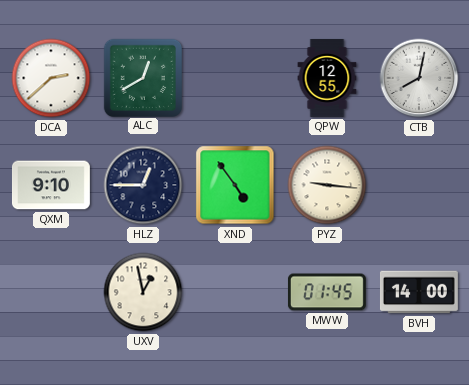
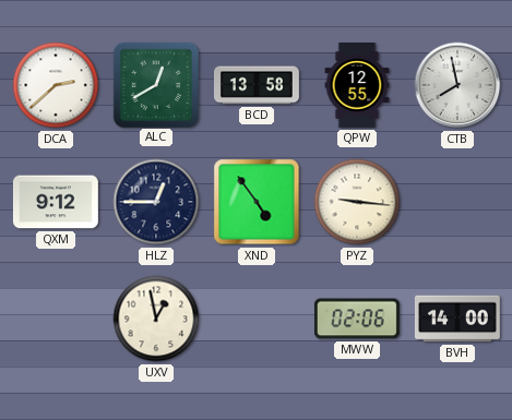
BCD: none -> 13:58 (258, 85)
CTB: 8:02 -> 7:58 (457, 85)
QXM: 9:10 -> 9:12 (56, 202)
MWW: 01:45 -> 02:06 (357, 319)
